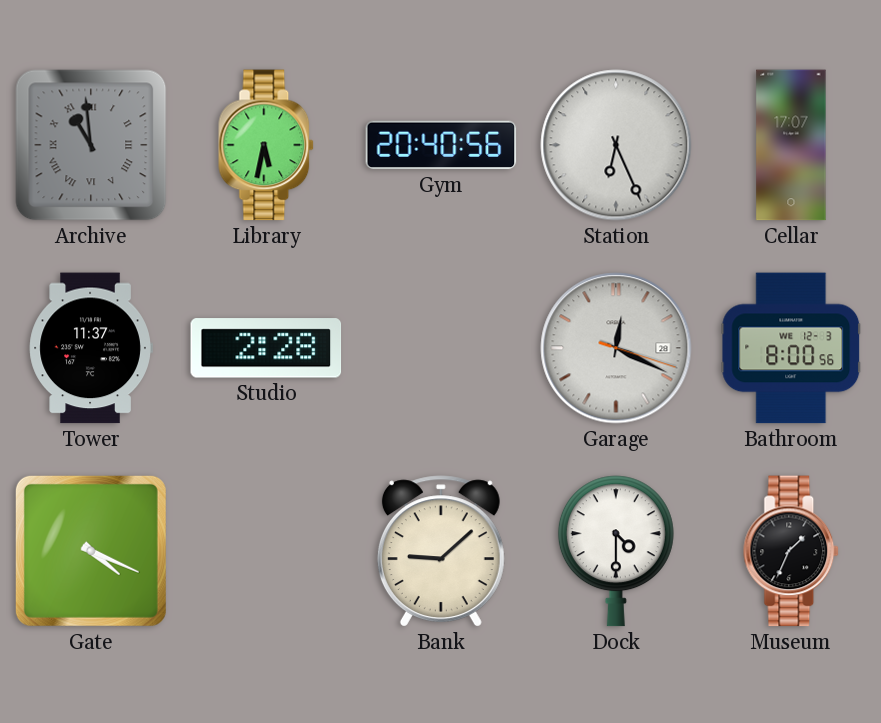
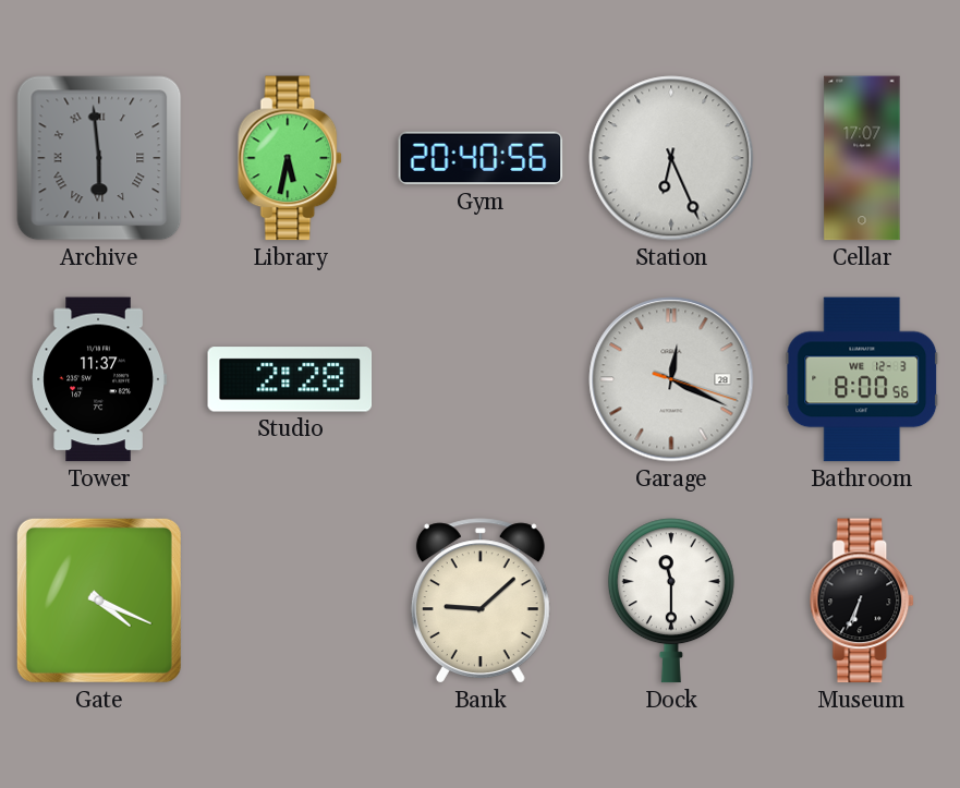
Archive: 10:59 -> 5:59 (99, 158)
Dock: 4:30 -> 11:30 (671, 601)
Museum: 1:34 -> 6:34 (863, 601)
